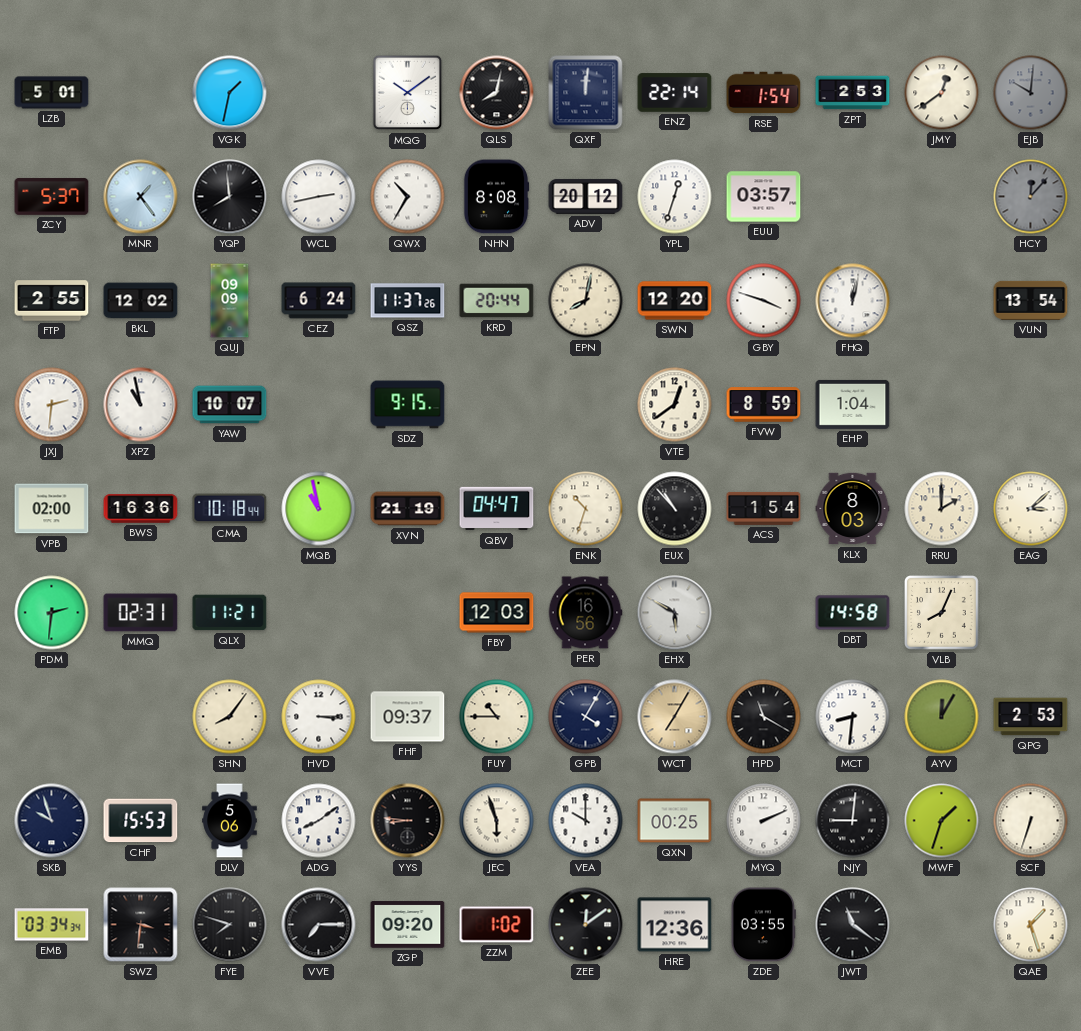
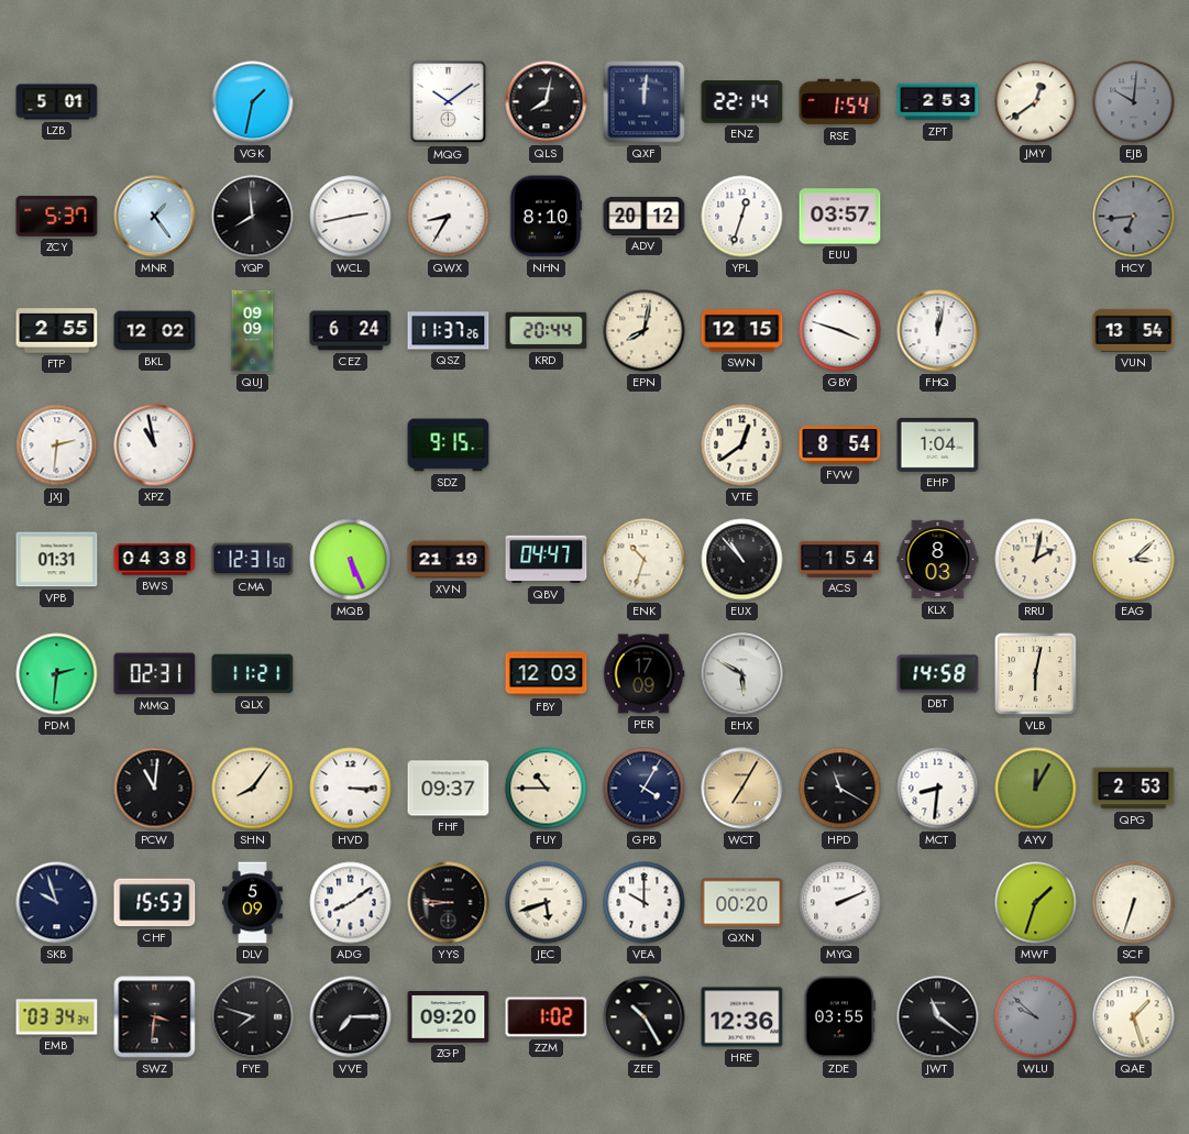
QWX: 10:35 -> 8:35 (449, 217)
NHN: 8:08 -> 8:10 (546, 217)
HCY: 12:07 -> 6:44 (1134, 217)
SWN: 12:20 -> 12:15 (742, 331)
YAW: 10:07 -> none (230, 405)
FVW: 8:59 -> 8:54 (840, 445)
VPB: 02:00 -> 01:31 (57, 560)
BWS: 16:36 -> 04:38 (155, 560)
CMA: 10:18 -> 12:31 (253, 560)
MQB: 10:58 -> 5:26 (351, 560)
RRU: 2:00 -> 2:02 (1036, 560)
PER: 16:56 -> 17:09 (643, 674)
VLB: 8:04 -> 6:02 (1036, 674)
PCW: none -> 11:01 (155, 789)
DLV: 5:06 -> 5:09 (253, 903)
JEC: 5:57 -> 5:42 (547, 903)
QXN: 00:25 -> 00:20 (742, 903)
NJY: 9:01 -> none (853, 821)
ZEE: 12:09 -> 10:25 (645, 1017)
WLU: none -> 9:52 (1036, 1017)
